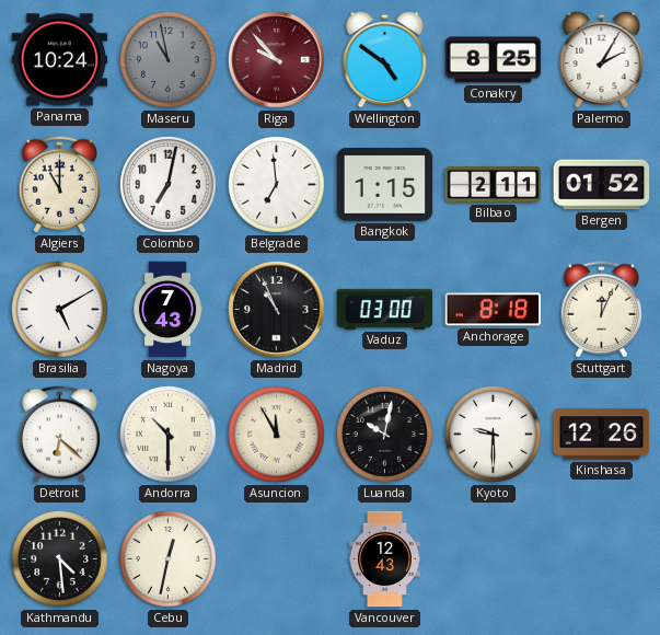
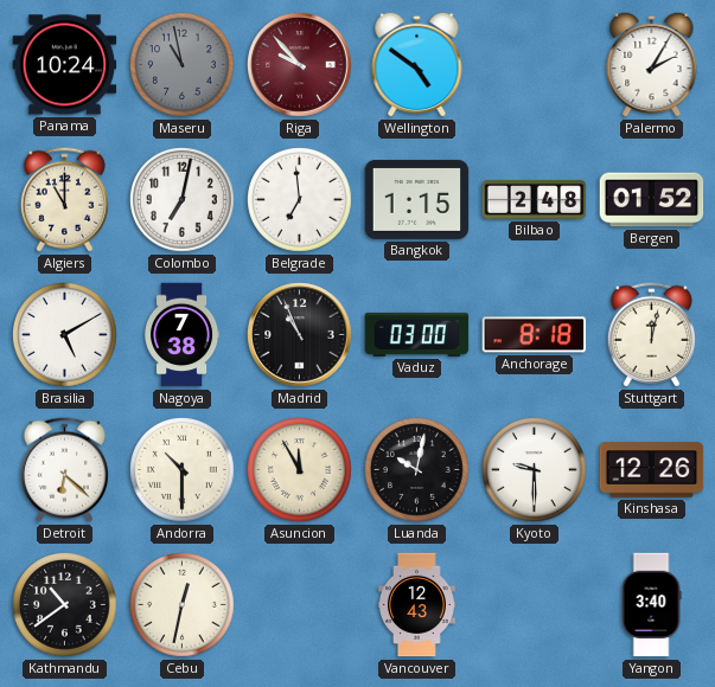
Conakry: 8:25 -> none (494, 60)
Bilbao: 2:11 -> 2:48 (535, 200)
Nagoya: 7:43 -> 7:38 (183, 335)
Stuttgart: 12:04 -> 12:02 (651, 335)
Kathmandu: 4:29 -> 10:39 (65, 605)
Yangon: none -> 3:40 (651, 605)
